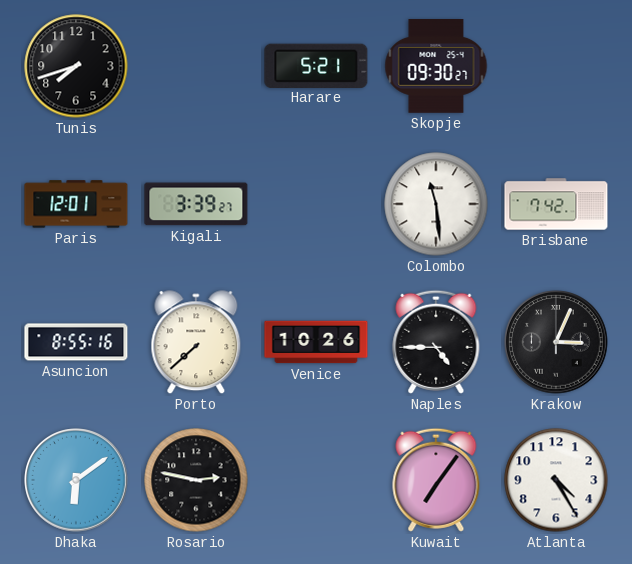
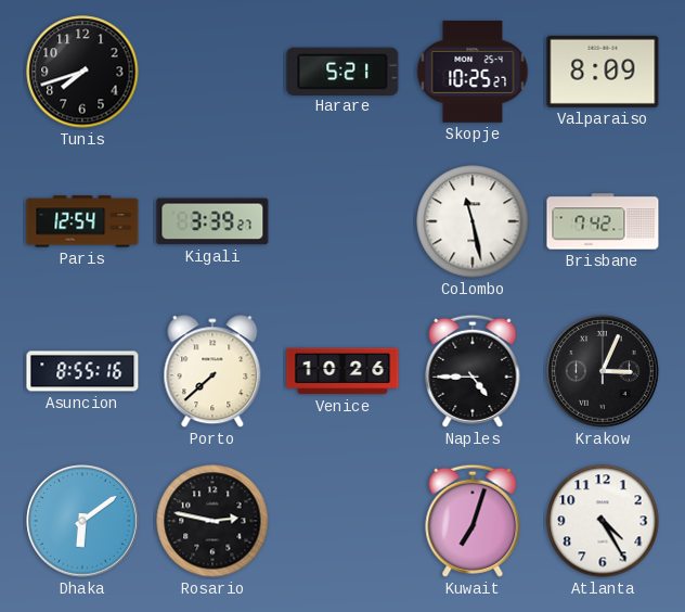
Skopje: 09:30 -> 10:25 (473, 73)
Valparaiso: none -> 8:09 (603, 72)
Paris: 12:01 -> 12:54 (82, 221)
Colombo: 11:29 -> 11:28 (473, 221)
Kuwait: 7:06 -> 7:03 (473, 521)
